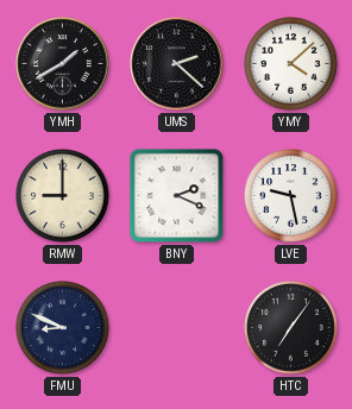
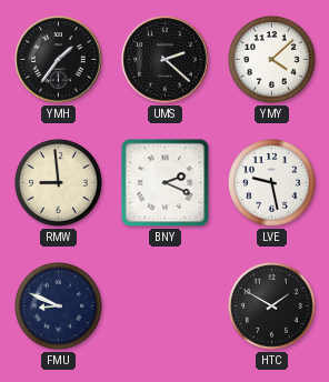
YMH: 1:40 -> 1:36 (59, 60)
RMW: 9:00 -> 8:59 (59, 183)
HTC: 7:06 -> 1:50 (272, 306)
